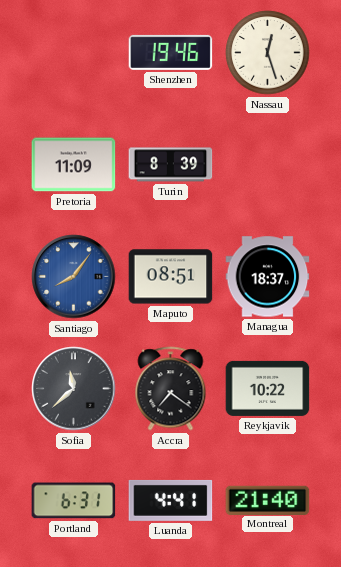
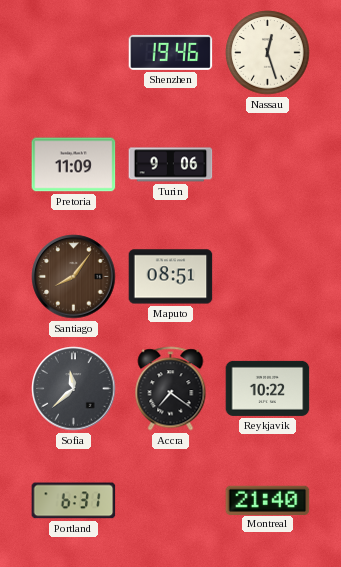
Turin: 8:39 -> 9:06 (171, 165)
Santiago dial: blue -> brown (74, 277)
Managua: 18:37 -> none (268, 277)
Luanda: 4:41 -> none (171, 500)
